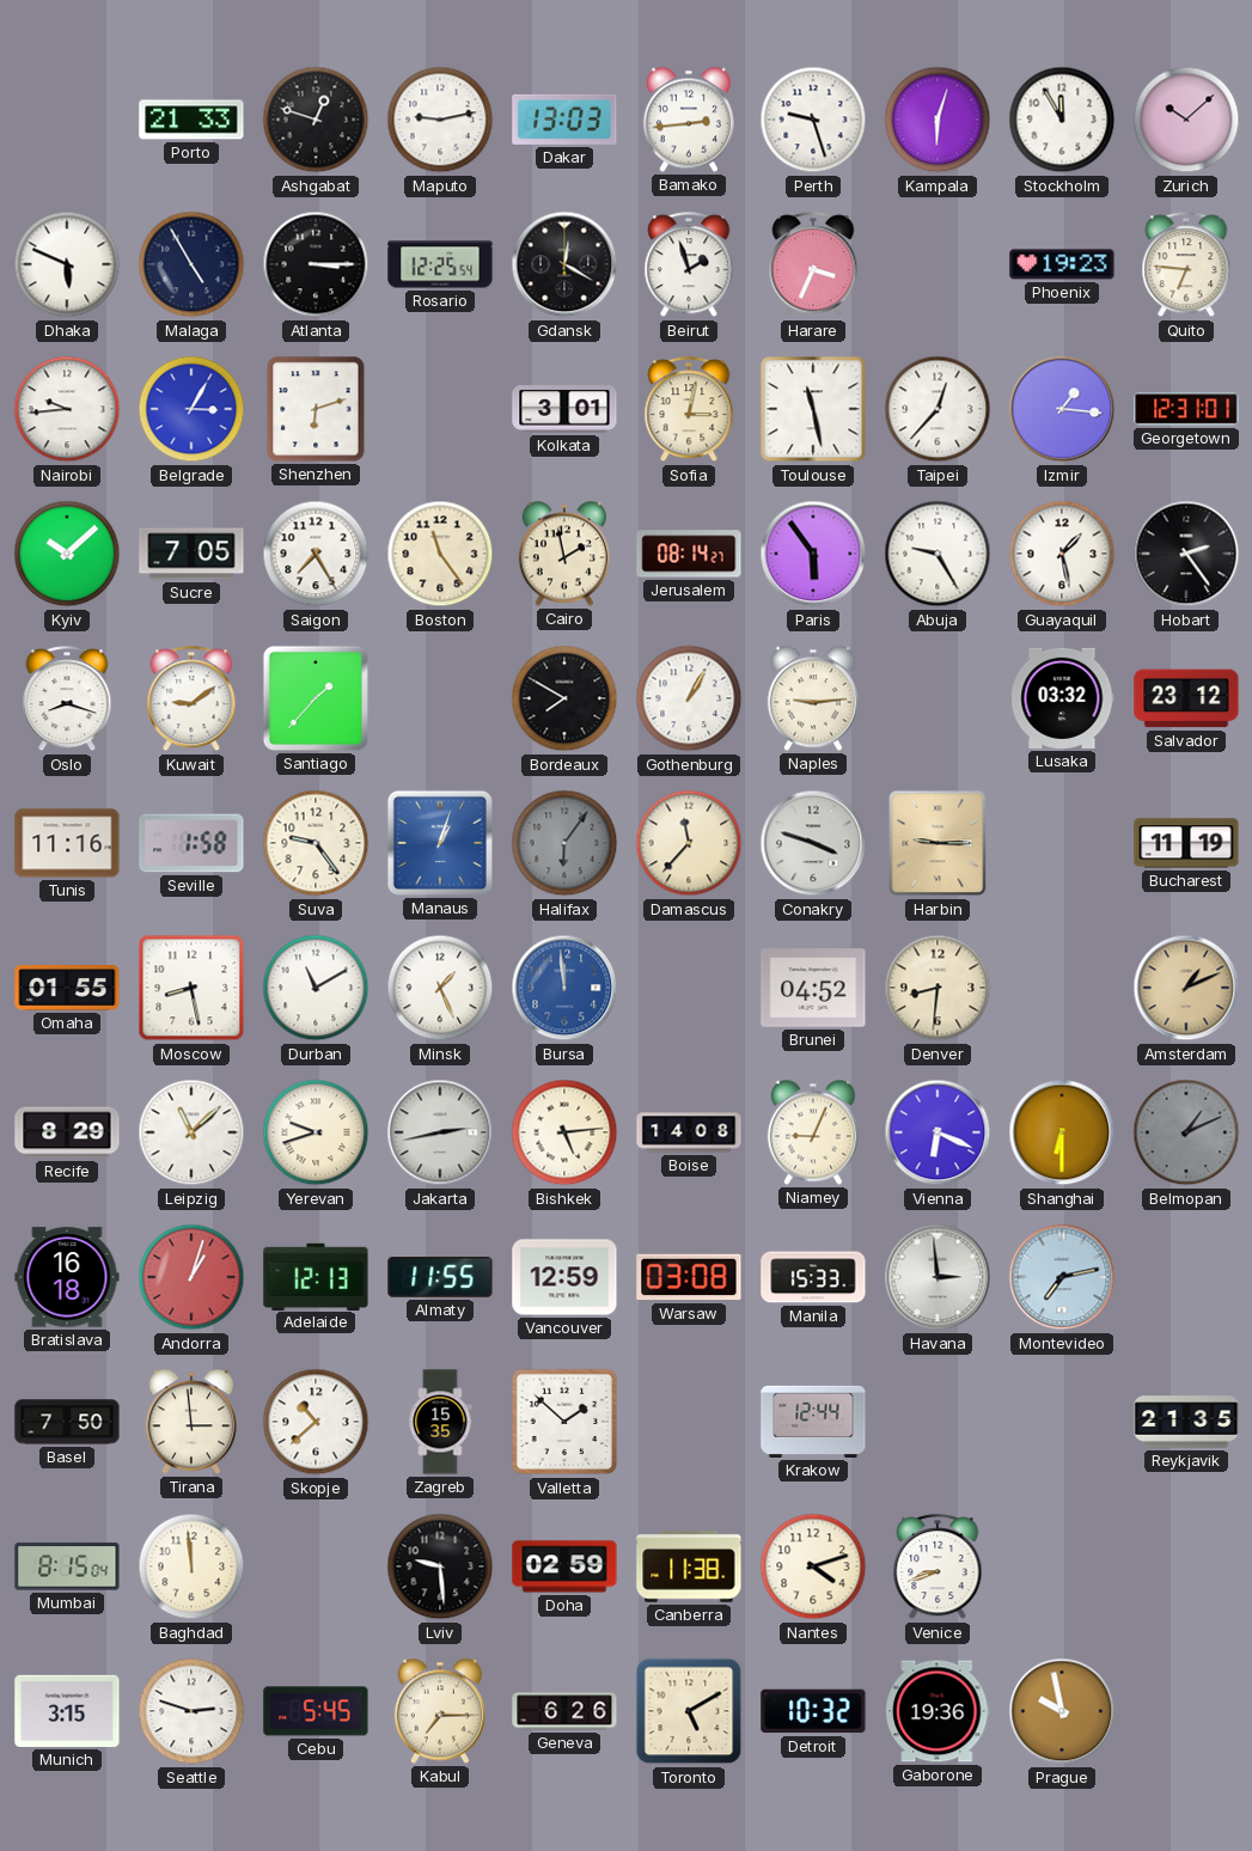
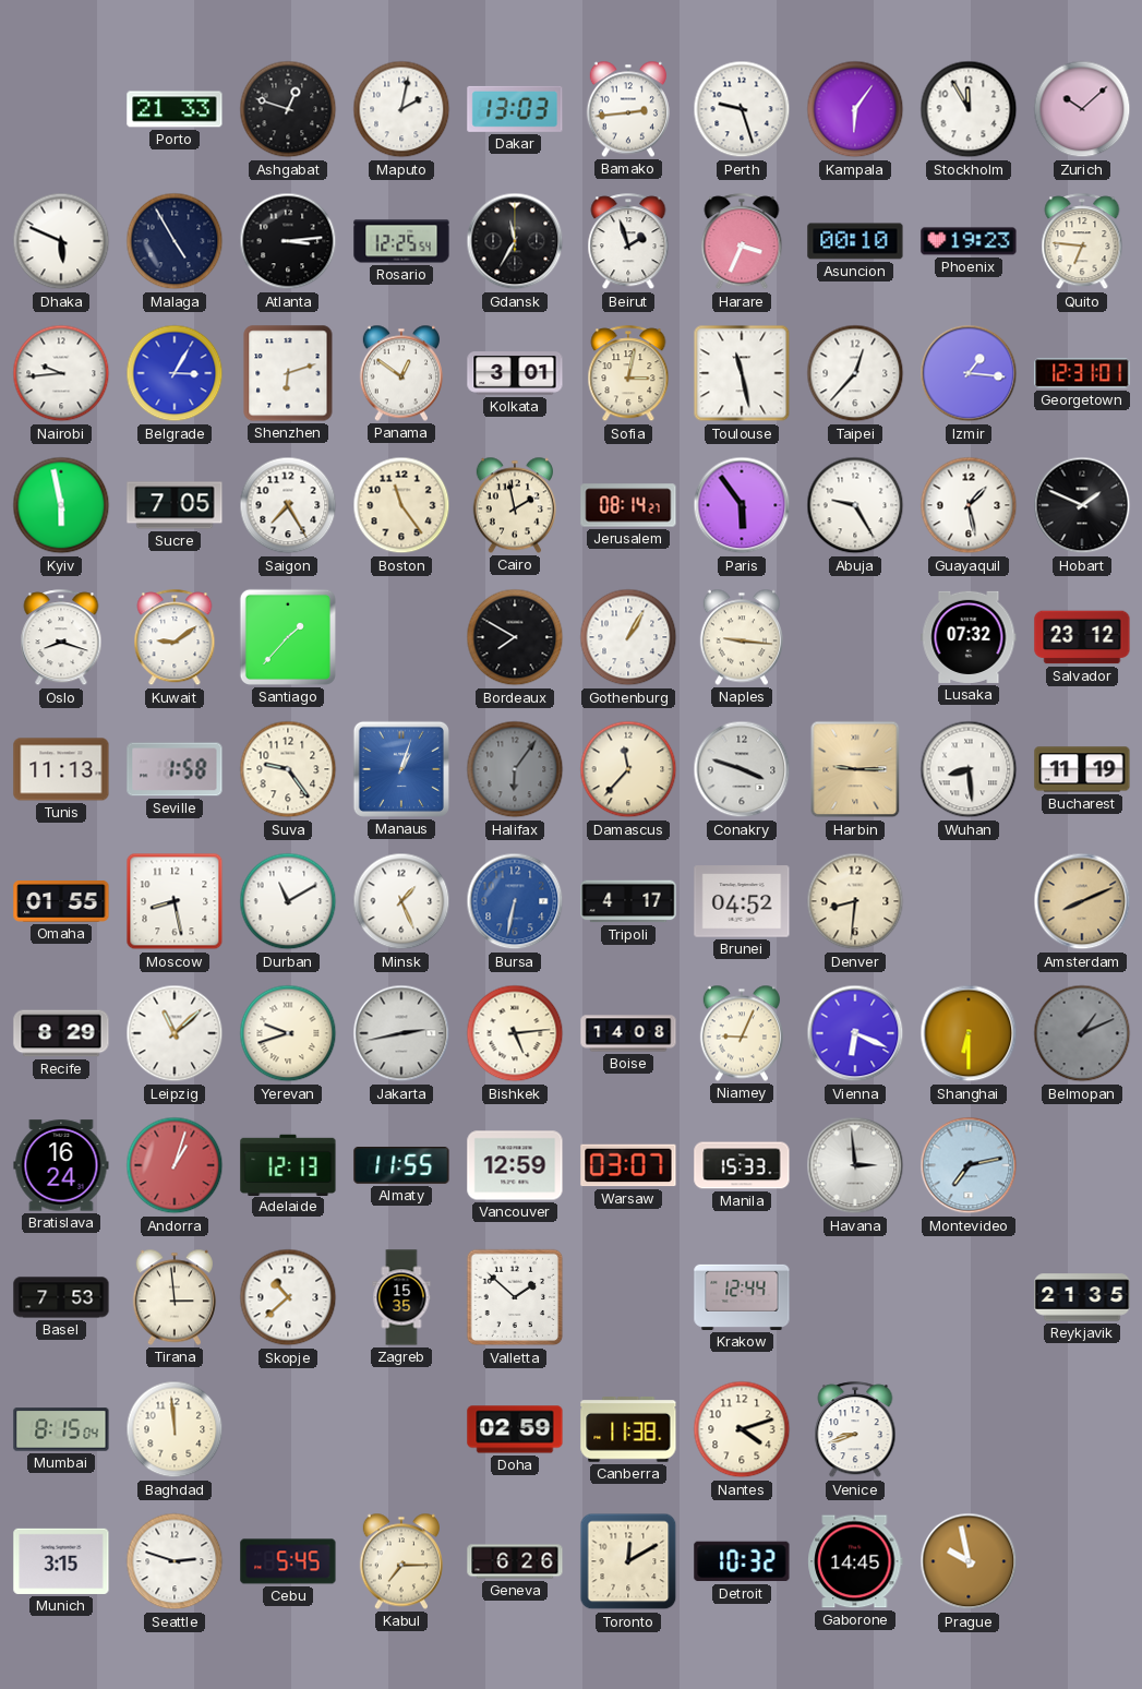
Maputo: 9:13 -> 2:02 (401, 109)
Kampala: 6:03 -> 6:06 (855, 109)
Atlanta: 3:15 -> 3:14 (288, 241)
Gdansk: 12:20 -> 11:35 (515, 241)
Asuncion: none -> 00:10 (855, 241)
Panama: none -> 12:51 (400, 373)
Kyiv: 10:08 -> 5:58 (61, 505)
Hobart: 2:24 -> 1:49 (1082, 505)
Naples: 9:14 -> 9:16 (741, 637)
Lusaka: 03:32 -> 07:32 (969, 637)
Tunis: 11:16 -> 11:13 (61, 769)
Wuhan: none -> 8:29 (969, 769)
Bursa: 11:59 -> 6:32 (515, 901)
Tripoli: none -> 4:17 (628, 901)
Amsterdam: 1:11 -> 8:11 (1082, 901)
Bratislava: 16:18 -> 16:24 (61, 1165)
Warsaw: 03:08 -> 03:07 (628, 1165)
Basel: 7:50 -> 7:53 (61, 1297)
Lviv: 9:29 -> none (440, 1566)
Toronto: 5:10 -> 12:10 (628, 1561)
Gaborone: 19:36 -> 14:45 (855, 1561)
